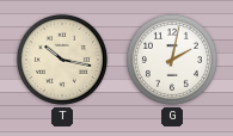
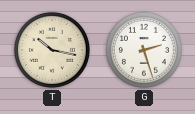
G: 2:02 -> 2:27 (144, 50)
